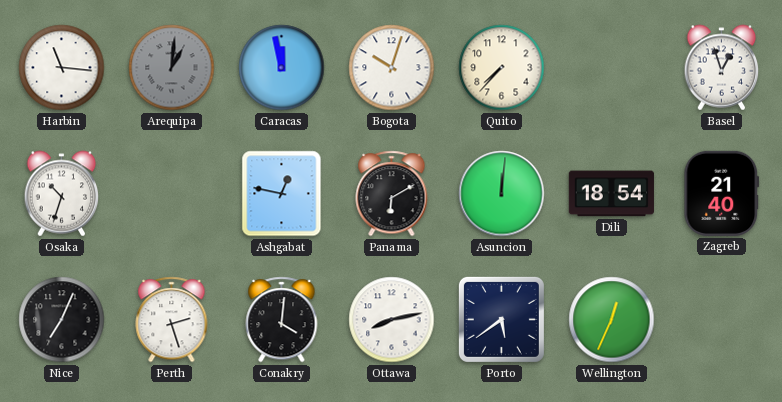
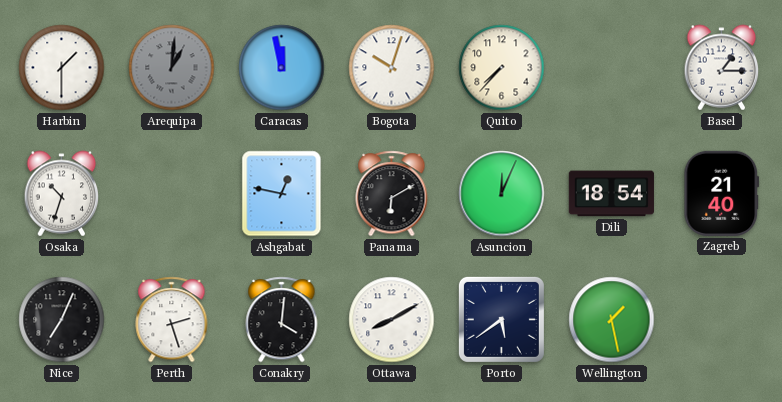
Harbin: 11:16 -> 1:30 (62, 68)
Basel: 12:57 -> 1:15 (722, 68)
Asuncion: 12:01 -> 12:04 (502, 194)
Ottawa: 8:13 -> 8:10 (392, 320)
Wellington: 12:34 -> 1:28 (612, 320)
